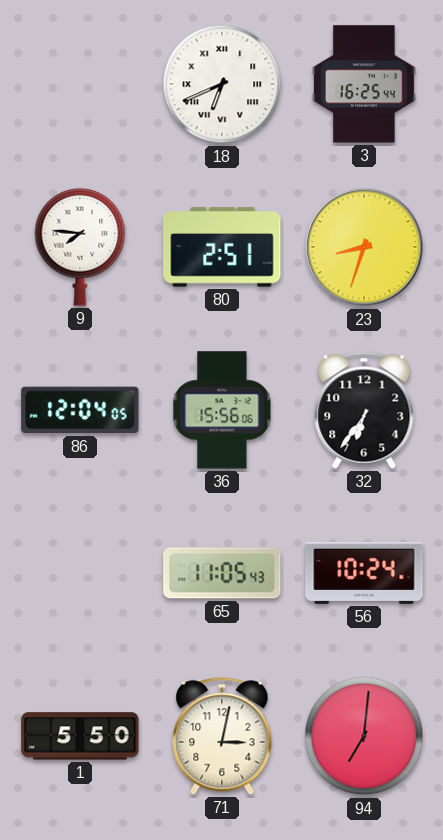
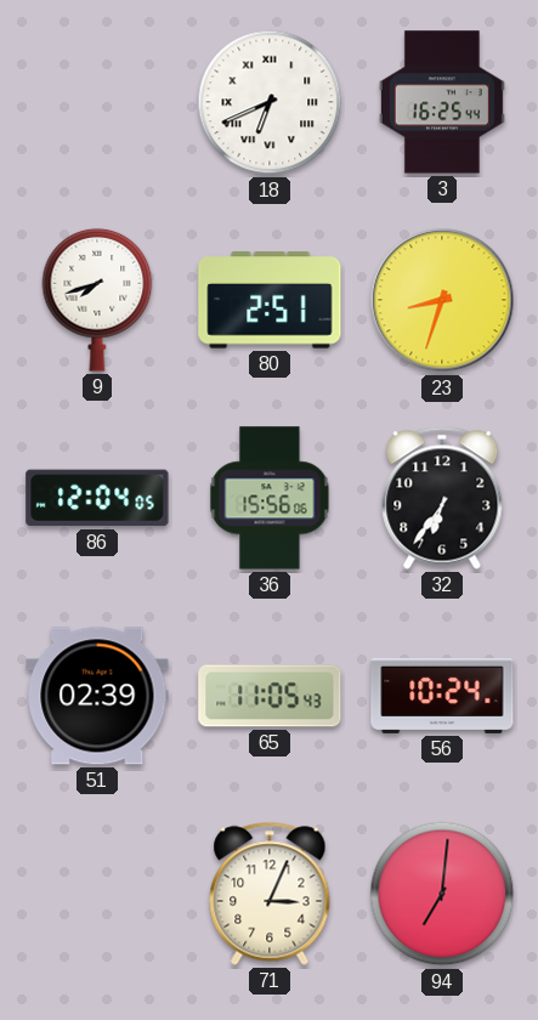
9: 7:46 -> 7:42 (97, 300)
51: none -> 02:39 (97, 696)
1: 5:50 -> none (80, 736)
71: 3:02 -> 3:04 (270, 894)
